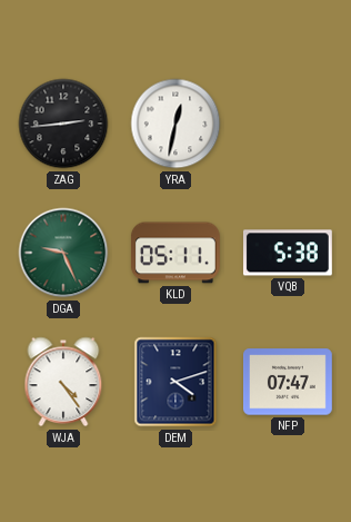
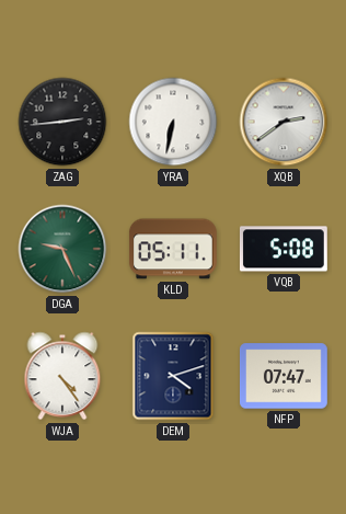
YRA: 12:32 -> 6:32 (173, 122)
XQB: none -> 2:39 (284, 122)
VQB: 5:38 -> 5:08 (284, 249)
